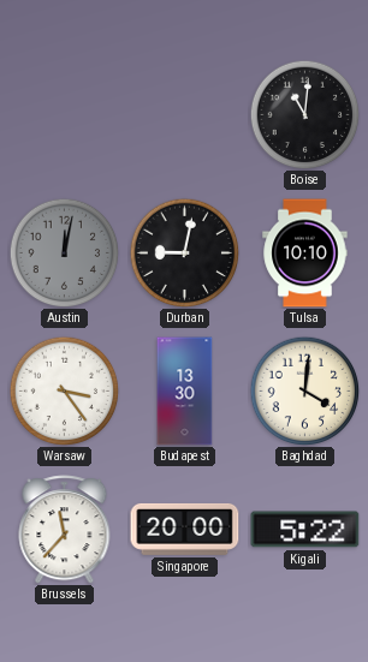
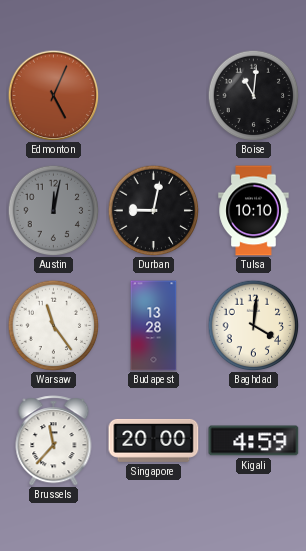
Edmonton: none -> 5:04 (53, 95)
Warsaw: 3:24 -> 11:24 (53, 325)
Budapest: 13:30 -> 13:28 (154, 326)
Kigali: 5:22 -> 4:59 (254, 441)
